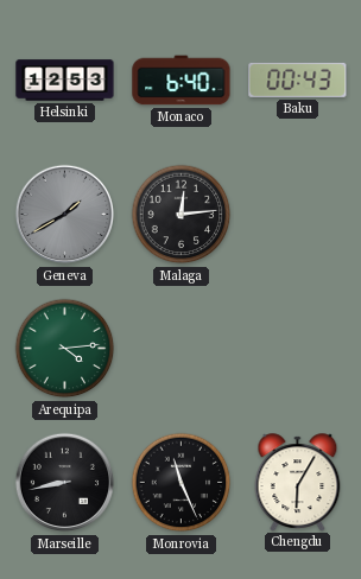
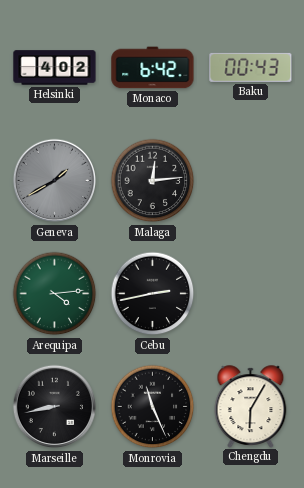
Helsinki: 12:53 -> 4:02 (55, 68)
Monaco: 6:40 -> 6:42 (153, 68)
Cebu: none -> 2:43 (153, 294)
